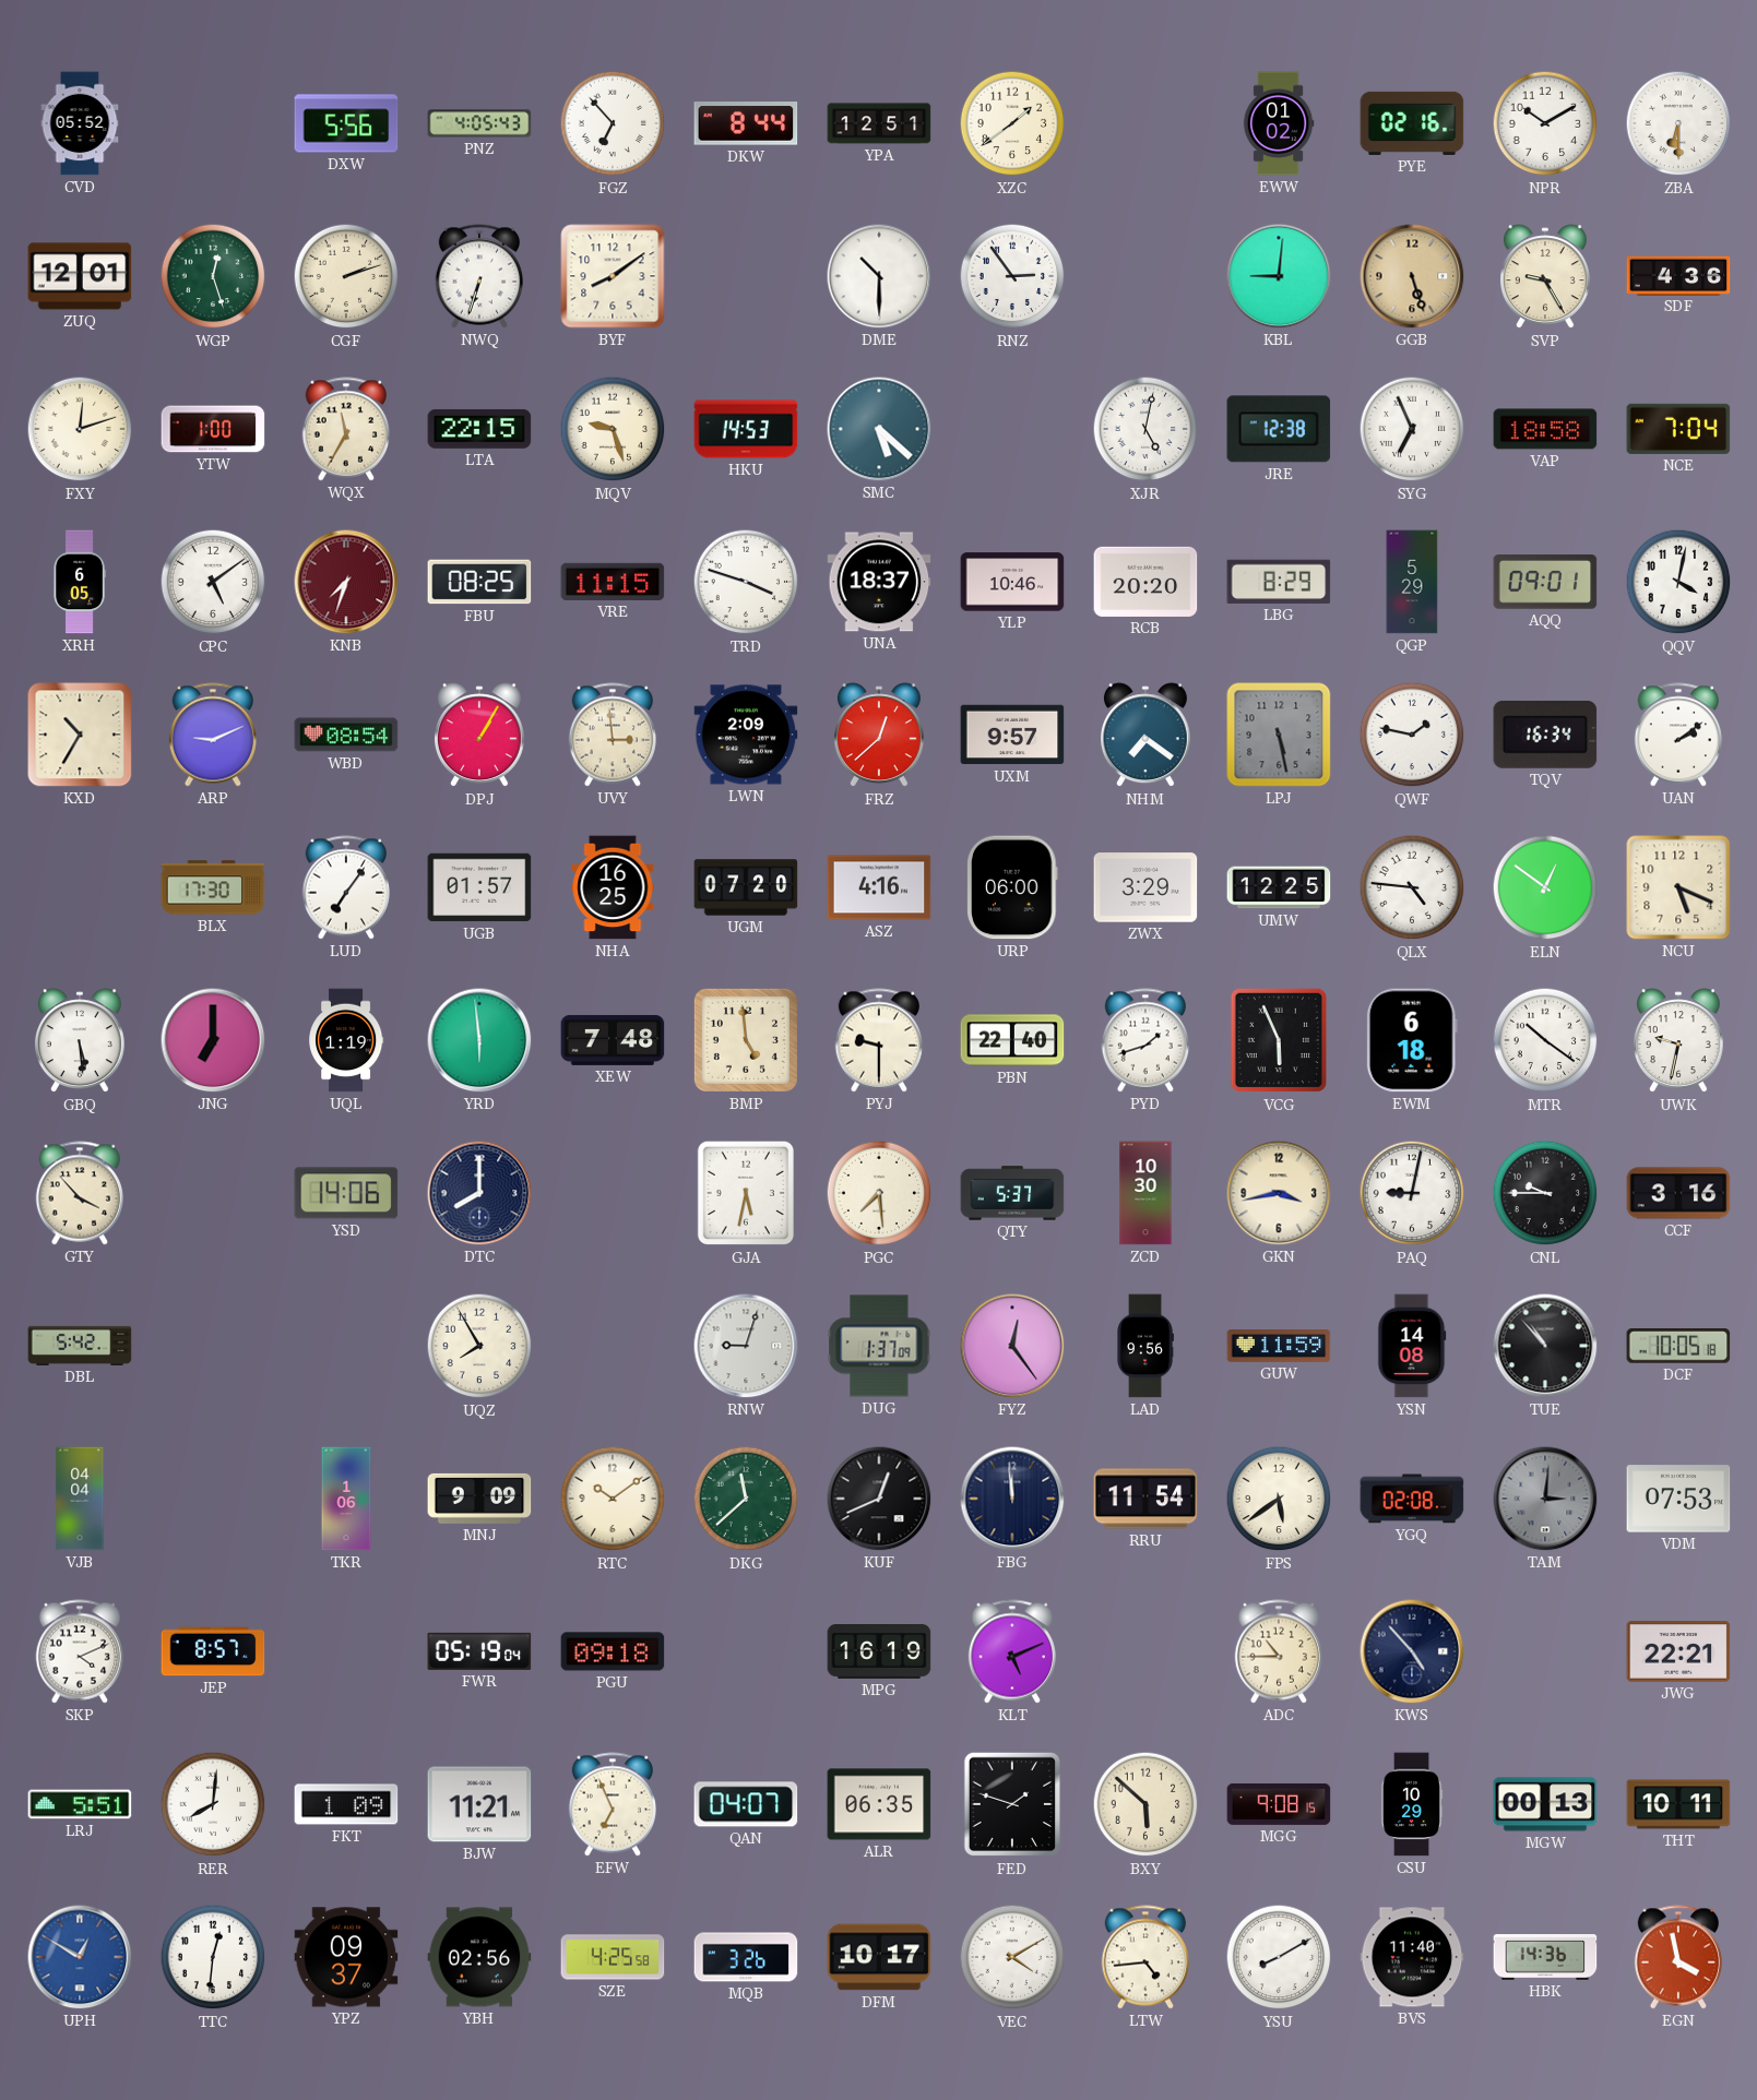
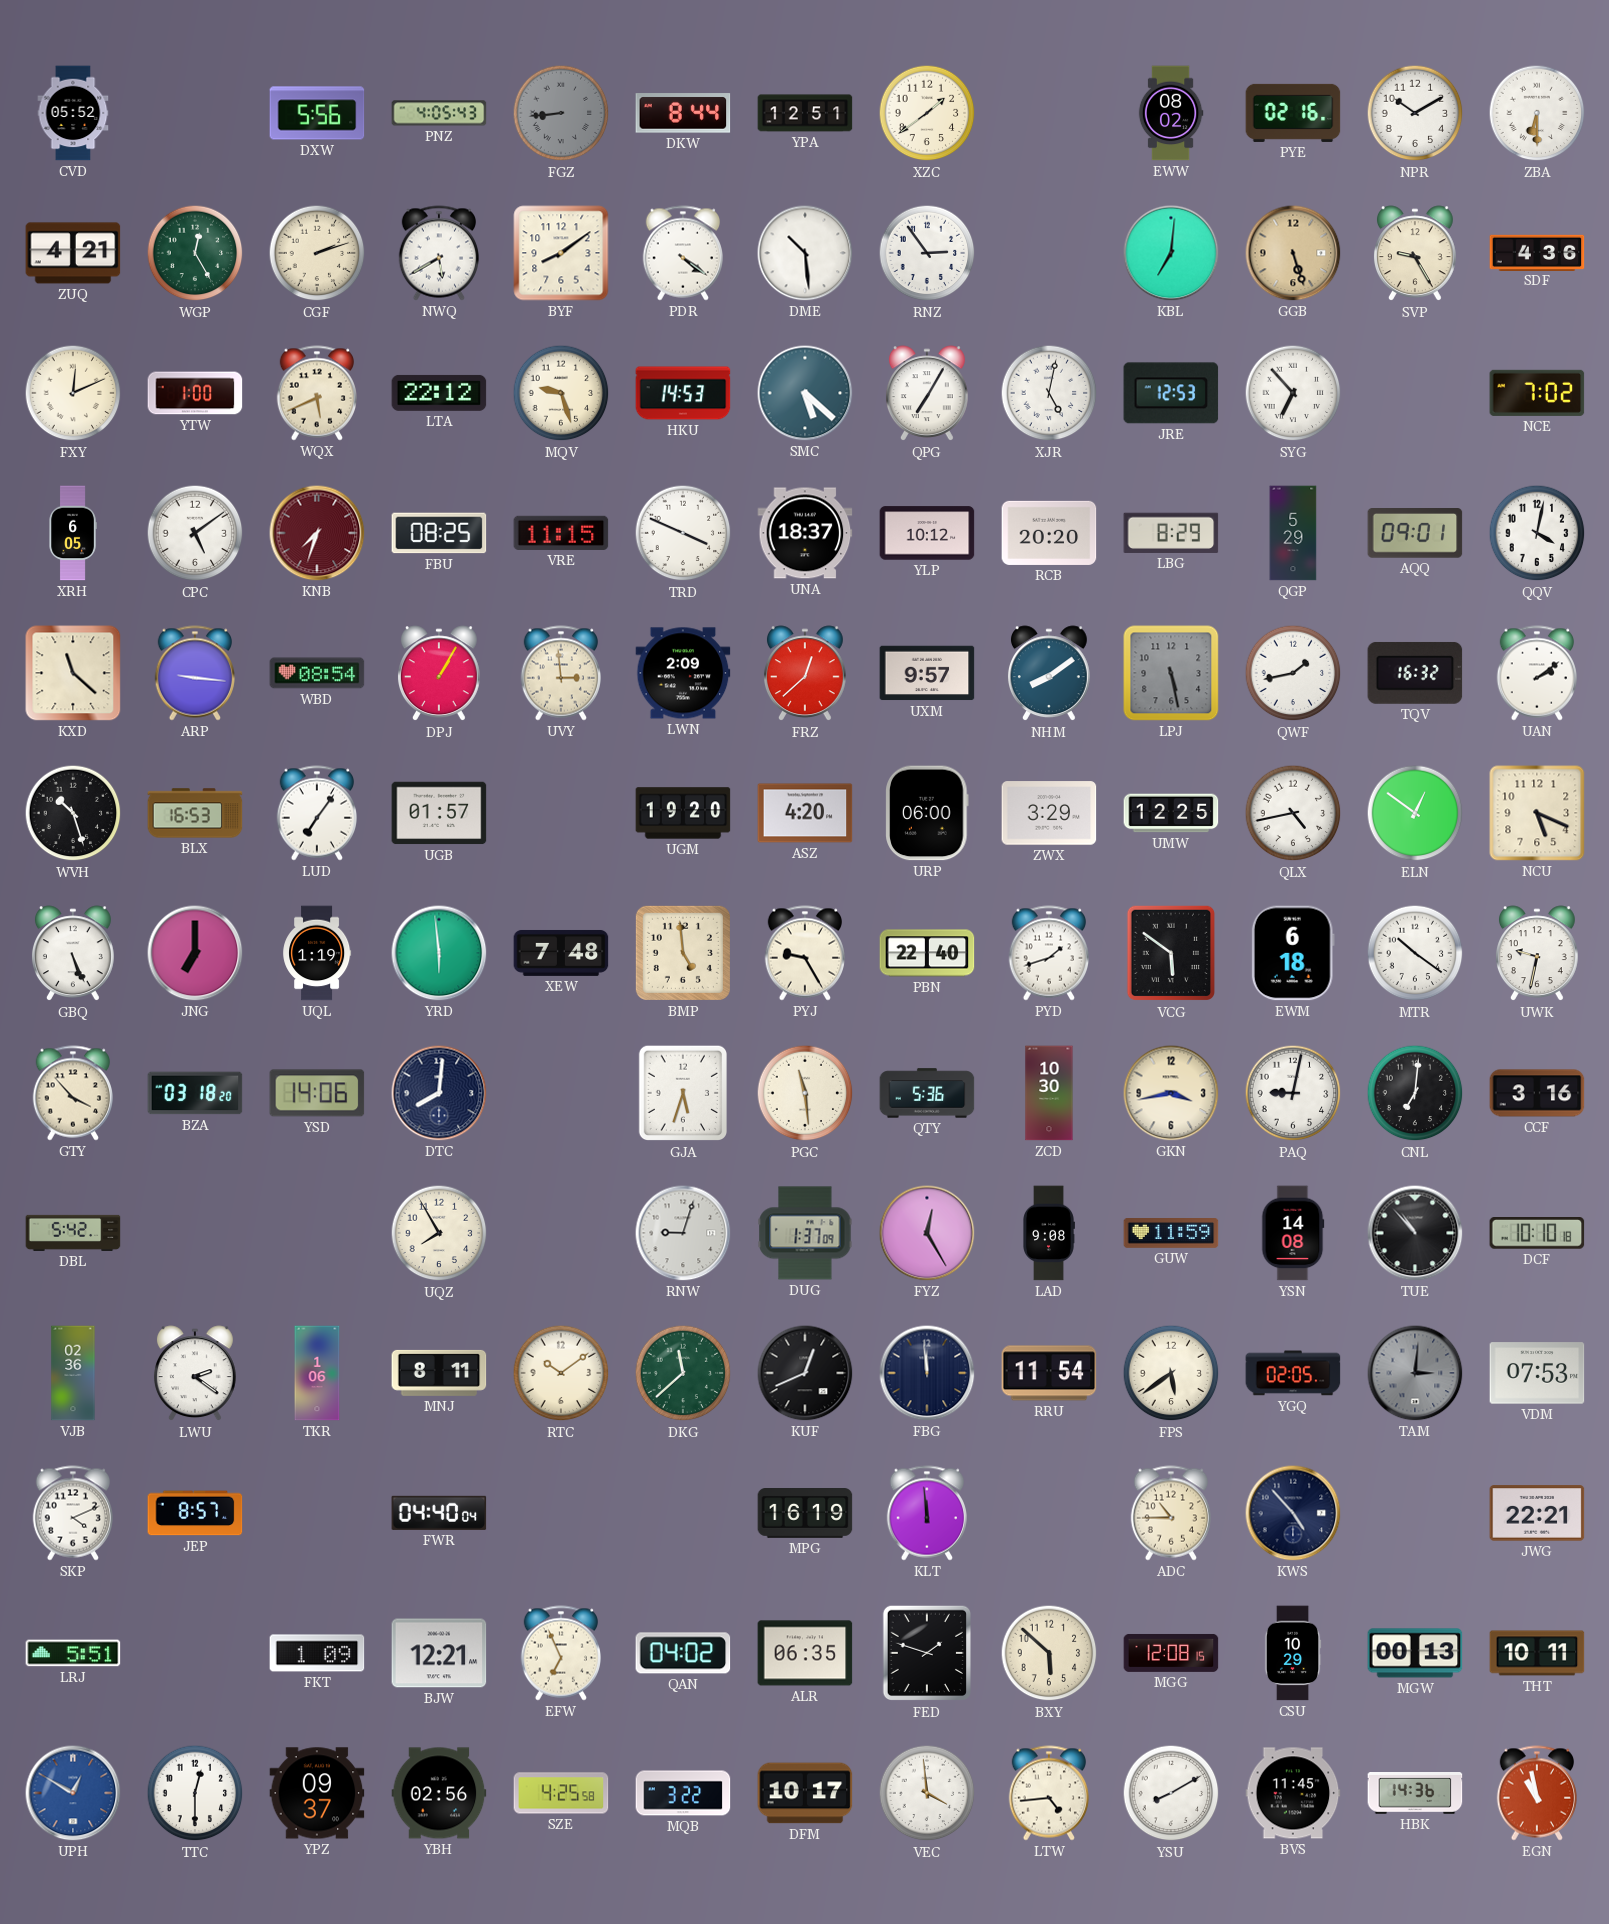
FGZ: 6:53 -> 8:44 (561, 113)
FGZ dial: white -> grey (561, 113)
EWW: 01:02 -> 08:02 (1171, 113)
ZUQ: 12:01 -> 4:21 (73, 253)
WGP: 12:27 -> 12:25 (195, 253)
NWQ: 6:33 -> 5:40 (438, 253)
PDR: none -> 4:21 (682, 253)
DME: 10:30 -> 10:29 (805, 253)
KBL: 9:01 -> 7:01 (1171, 253)
FXY: 12:12 -> 12:11 (73, 393)
WQX: 11:35 -> 5:41 (316, 393)
LTA: 22:15 -> 22:12 (439, 393)
QPG: none -> 7:05 (927, 394)
JRE: 12:38 -> 12:53 (1171, 393)
SYG: 6:56 -> 6:53 (1293, 393)
VAP: 18:58 -> none (1545, 429)
NCE: 7:04 -> 7:02 (1537, 393)
TRD: 3:48 -> 3:49 (683, 533)
YLP: 10:46 -> 10:12 (927, 533)
KXD: 10:35 -> 11:22 (73, 673)
ARP: 9:11 -> 9:16 (194, 673)
NHM: 7:21 -> 8:09 (1049, 674)
QWF: 1:47 -> 1:43 (1293, 673)
TQV: 16:34 -> 16:32 (1415, 673)
WVH: none -> 10:27 (73, 813)
BLX: 17:30 -> 16:53 (195, 813)
NHA: 16:25 -> none (613, 887)
UGM: 07:20 -> 19:20 (683, 813)
ASZ: 4:16 -> 4:20 (805, 813)
QLX: 4:46 -> 4:43 (1293, 813)
GBQ: 5:29 -> 5:26 (73, 954)
PYJ: 9:30 -> 9:25 (804, 953)
VCG: 5:56 -> 5:51 (1170, 953)
BZA: none -> 03:18 (195, 1093)
DTC: 8:00 -> 8:01 (439, 1093)
GJA: 5:32 -> 5:33 (682, 1093)
PGC: 7:29 -> 11:29 (805, 1093)
QTY: 5:37 -> 5:36 (927, 1093)
CNL: 9:45 -> 7:01 (1415, 1093)
FYZ: 12:24 -> 12:25 (927, 1233)
LAD: 9:56 -> 9:08 (1049, 1233)
DCF: 10:05 -> 10:10 (1537, 1233)
VJB: 04:04 -> 02:36 (73, 1373)
LWU: none -> 2:21 (195, 1374)
MNJ: 9:09 -> 8:11 (439, 1373)
YGQ: 02:08 -> 02:05 (1293, 1373)
FWR: 05:19 -> 04:40 (439, 1513)
PGU: 09:18 -> none (613, 1651)
KLT: 5:11 -> 11:59 (926, 1513)
RER: 8:01 -> none (213, 1804)
BJW: 11:21 -> 12:21 (439, 1653)
QAN: 04:07 -> 04:02 (683, 1653)
MGG: 9:08 -> 12:08 (1171, 1653)
TTC: 12:31 -> 12:30 (195, 1793)
MQB: 3:26 -> 3:22 (683, 1793)
VEC: 4:10 -> 3:59 (927, 1793)
BVS: 11:40 -> 11:45 (1293, 1793)
EGN: 3:58 -> 10:58 (1536, 1793)
